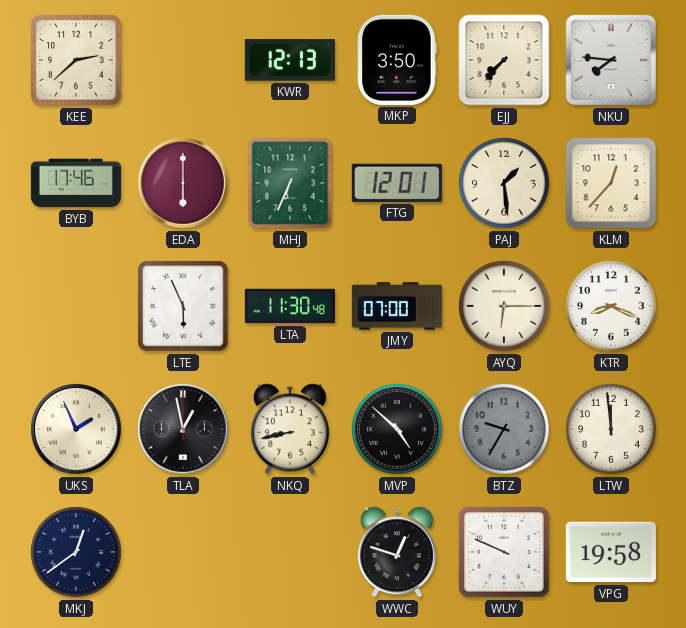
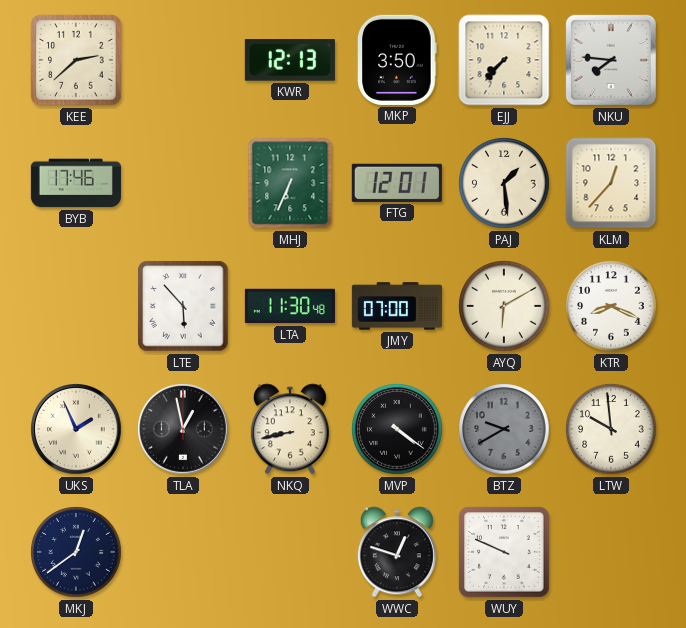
EDA: 6:00 -> none (183, 183)
LTE: 5:56 -> 5:53 (183, 306)
AYQ: 6:15 -> 6:10 (504, 306)
MVP: 4:52 -> 4:21 (397, 429)
BTZ: 9:35 -> 9:40 (504, 429)
LTW: 11:59 -> 9:59 (611, 429)
VPG: 19:58 -> none (611, 552)
